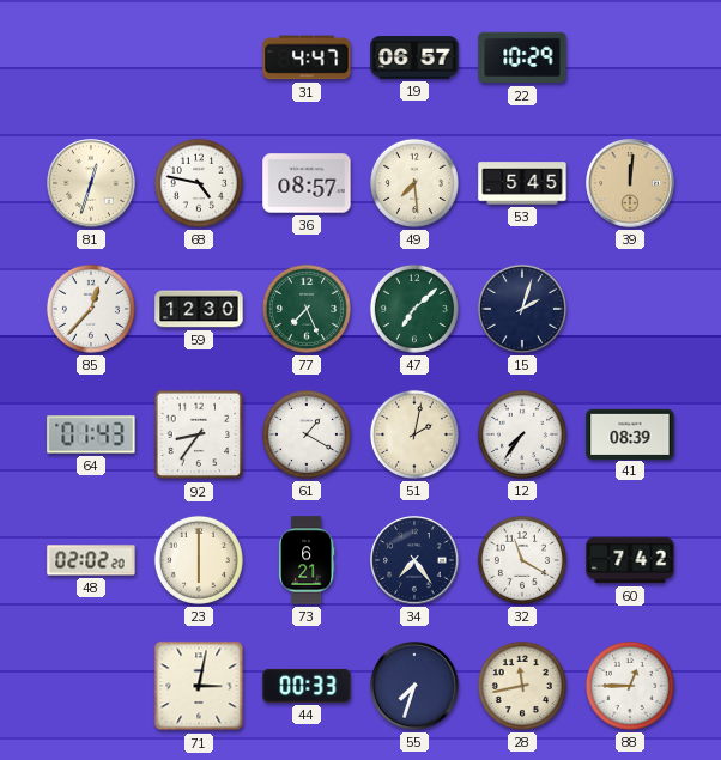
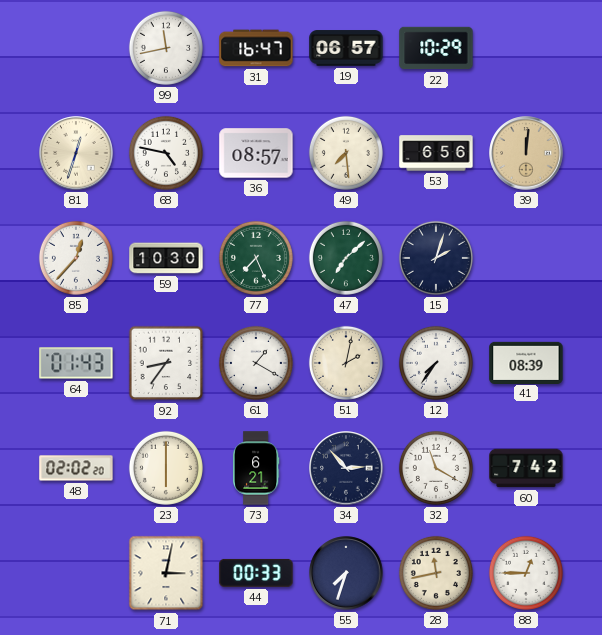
99: none -> 11:43 (166, 48)
31: 4:47 -> 16:47 (256, 48)
53: 5:45 -> 6:56 (436, 153)
59: 12:30 -> 10:30 (166, 258)
34: 7:24 -> 2:53 (346, 468)
